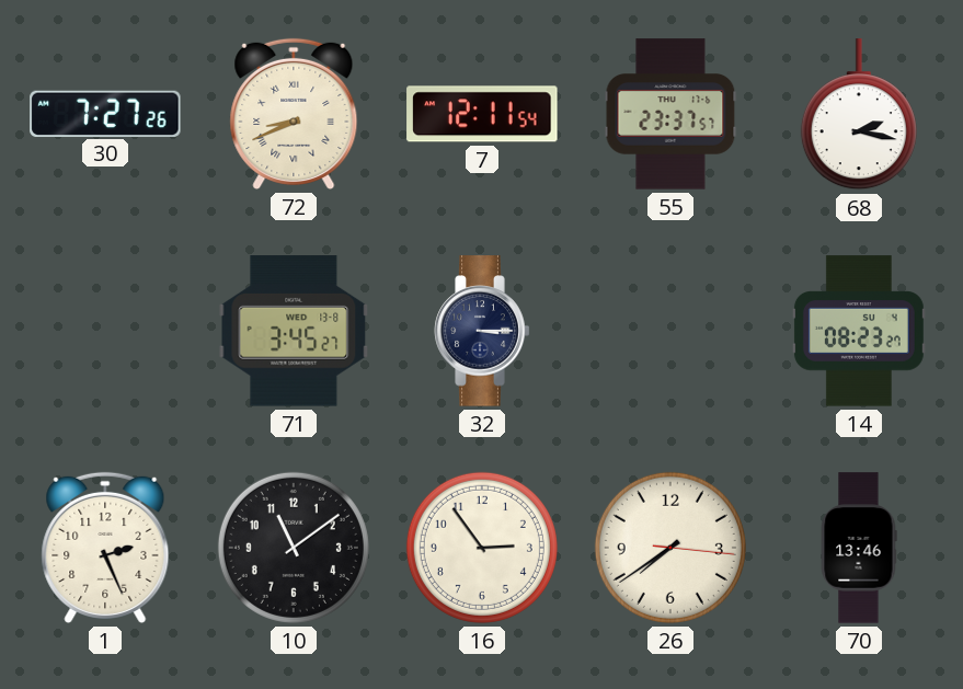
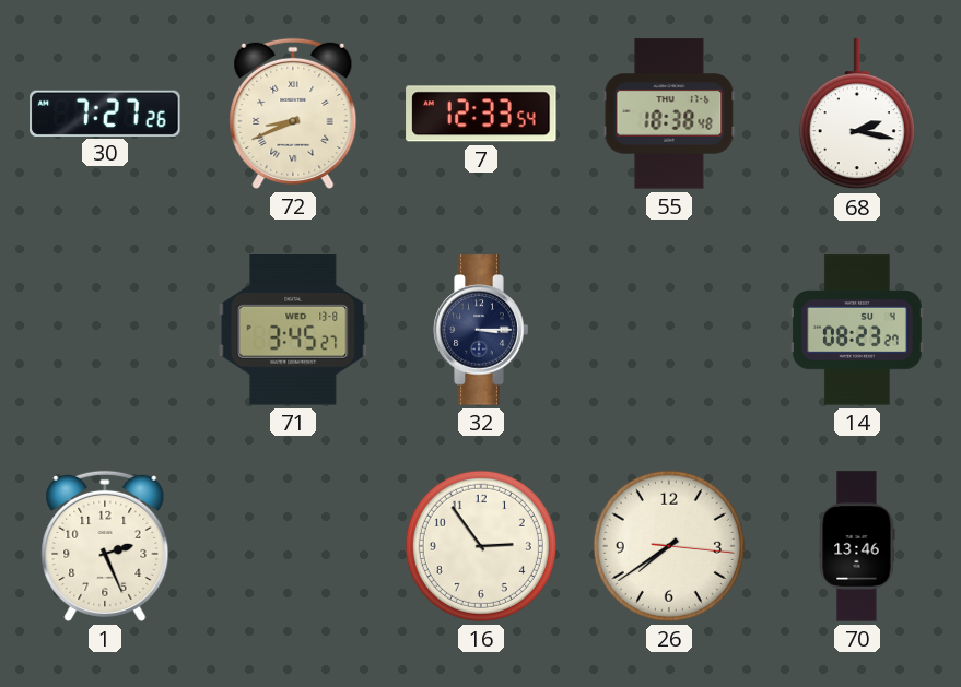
7: 12:11 -> 12:33 (481, 114)
55: 23:37 -> 18:38 (669, 114)
10: 11:09 -> none (294, 548)
